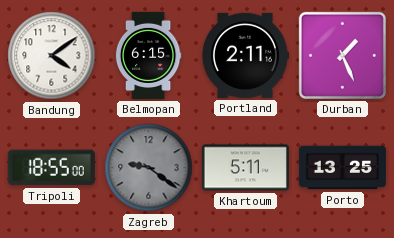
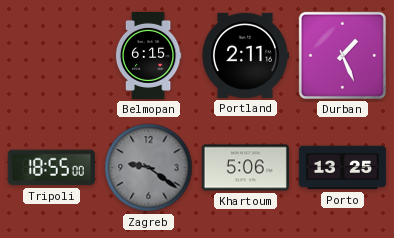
Bandung: 4:09 -> none (52, 56)
Khartoum: 5:11 -> 5:06 (245, 168)
